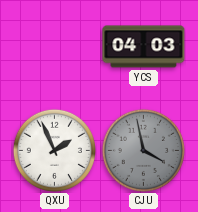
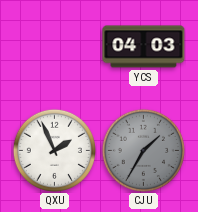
CJU: 3:58 -> 1:35 (143, 150)
